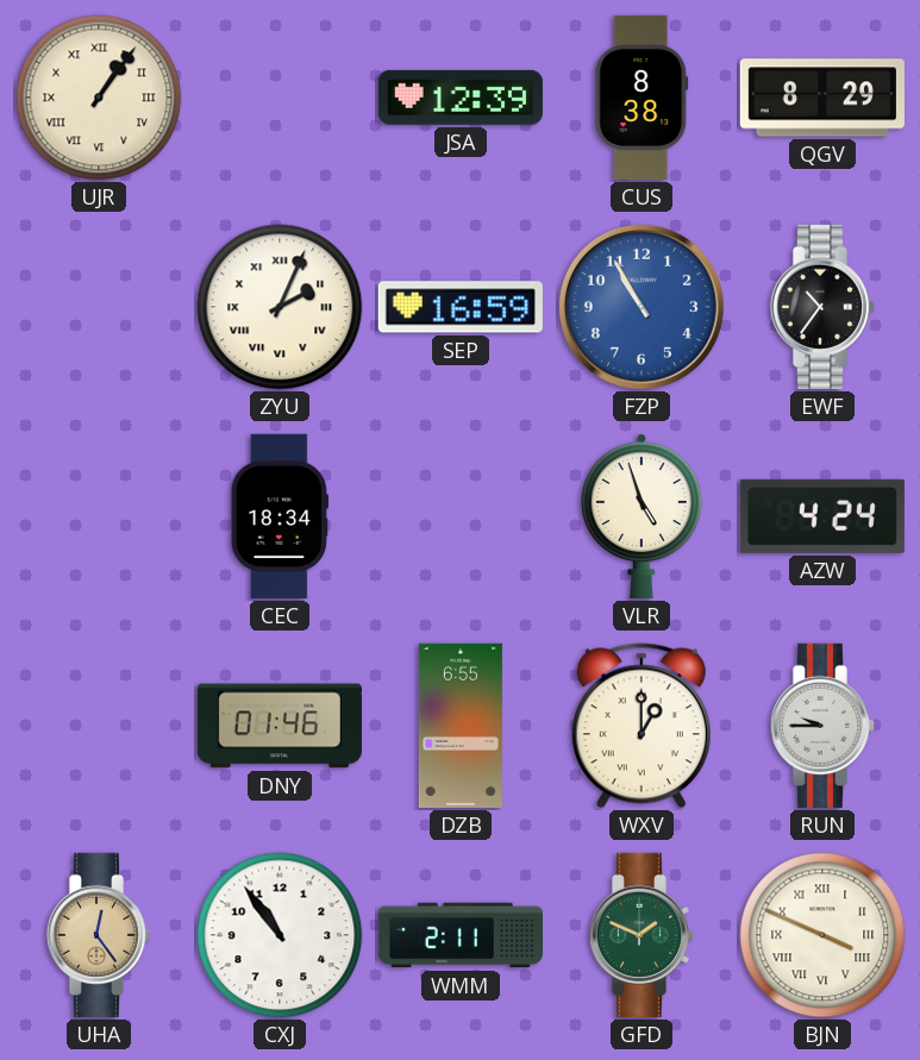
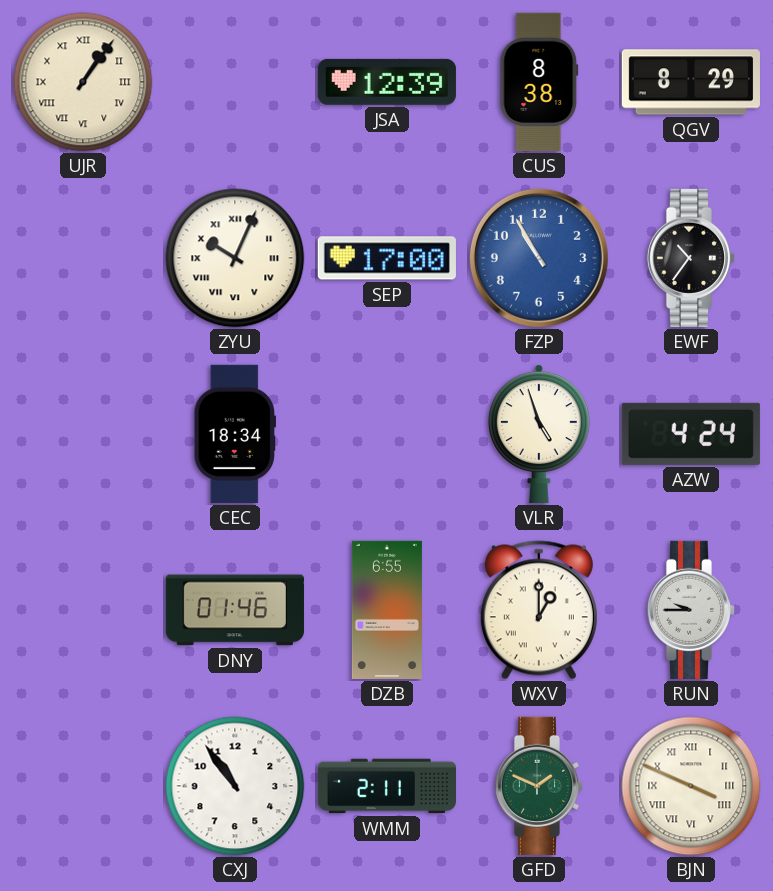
ZYU: 2:04 -> 10:04 (235, 258)
SEP: 16:59 -> 17:00 (387, 258)
UHA: 12:24 -> none (99, 935)
